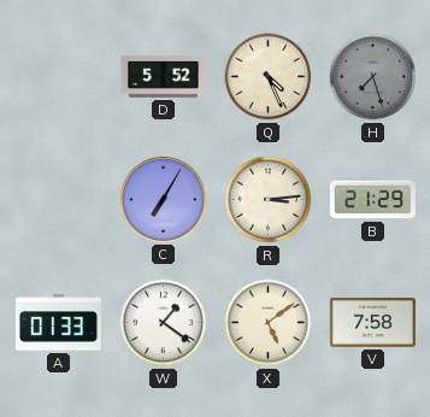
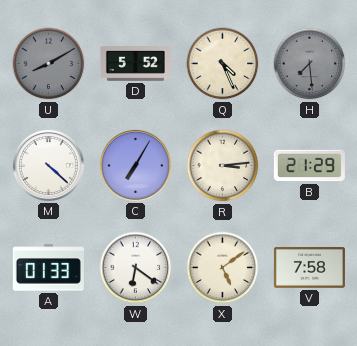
U: none -> 8:10 (49, 64)
H: 7:27 -> 7:29 (310, 64)
M: none -> 4:22 (48, 165)
W: 1:21 -> 6:21 (136, 268)
